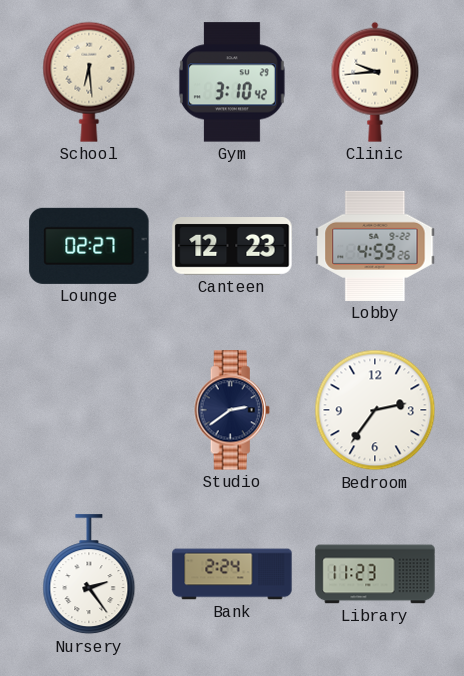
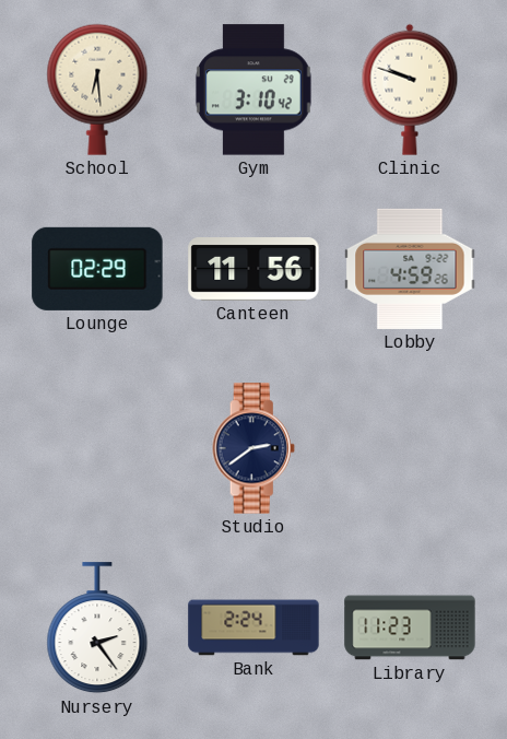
Clinic: 9:44 -> 9:48 (410, 90)
Lounge: 02:27 -> 02:29 (97, 269)
Canteen: 12:23 -> 11:56 (253, 270)
Bedroom: 2:36 -> none (375, 410)
